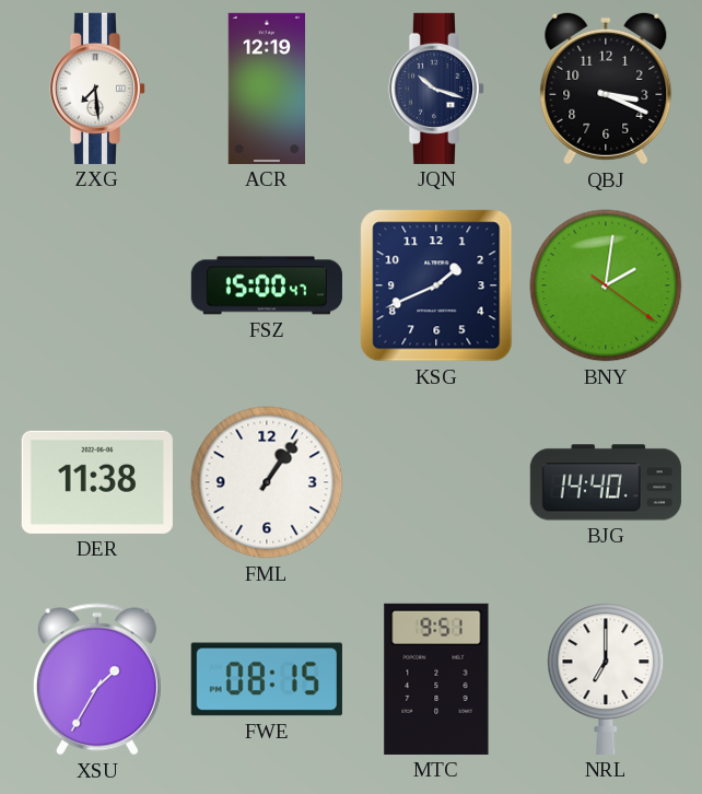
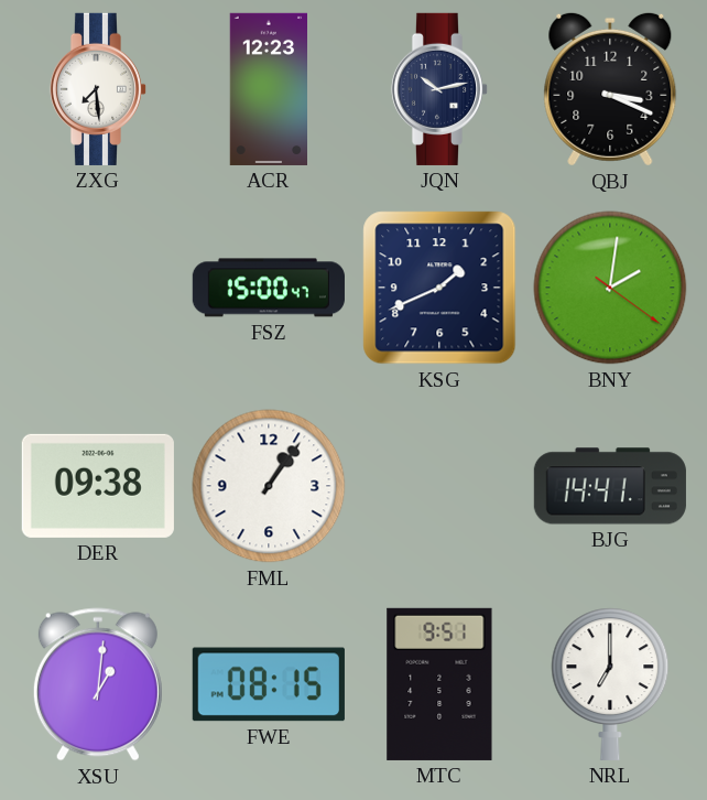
ACR: 12:19 -> 12:23 (269, 89)
JQN: 10:18 -> 10:13 (439, 89)
DER: 11:38 -> 09:38 (98, 486)
BJG: 14:40 -> 14:41 (610, 486)
XSU: 1:35 -> 1:01 (98, 684)
